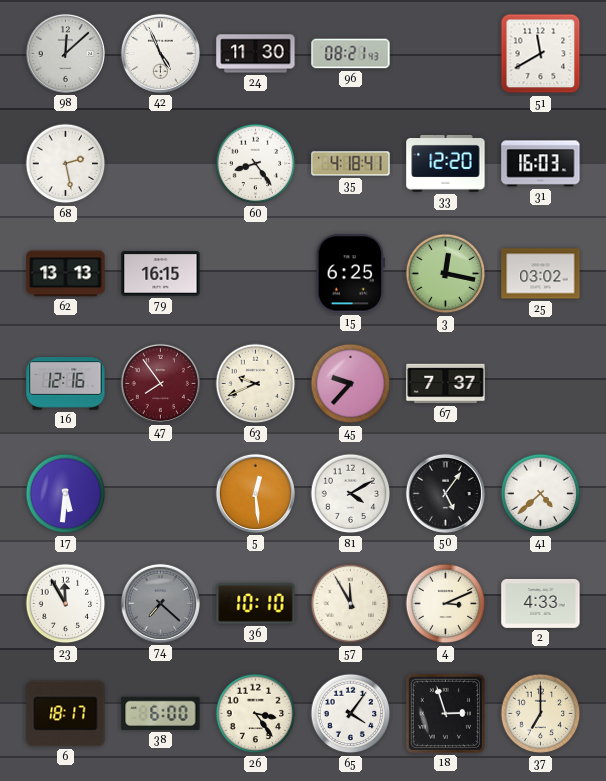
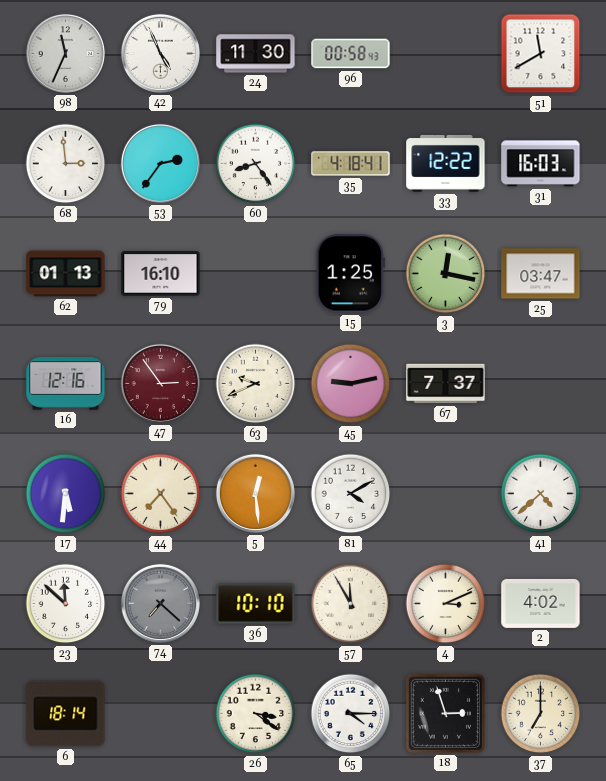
98: 12:08 -> 11:34 (65, 53)
96: 08:21 -> 00:58 (351, 54)
68: 2:28 -> 2:59 (66, 164)
53: none -> 2:36 (160, 163)
33: 12:20 -> 12:22 (446, 163)
62: 13:13 -> 01:13 (66, 274)
79: 16:15 -> 16:10 (161, 274)
15: 6:25 -> 1:25 (350, 274)
25: 03:02 -> 03:47 (541, 274)
47: 7:54 -> 2:54 (160, 383)
45: 9:37 -> 9:13 (351, 384)
44: none -> 7:24 (161, 494)
50: 5:06 -> none (445, 493)
23: 11:55 -> 11:52 (66, 604)
2: 4:33 -> 4:02 (541, 603)
6: 18:17 -> 18:14 (66, 714)
38: 6:00 -> none (161, 713)
26: 3:24 -> 3:21 (256, 714)
65: 4:06 -> 4:15 (351, 714)
